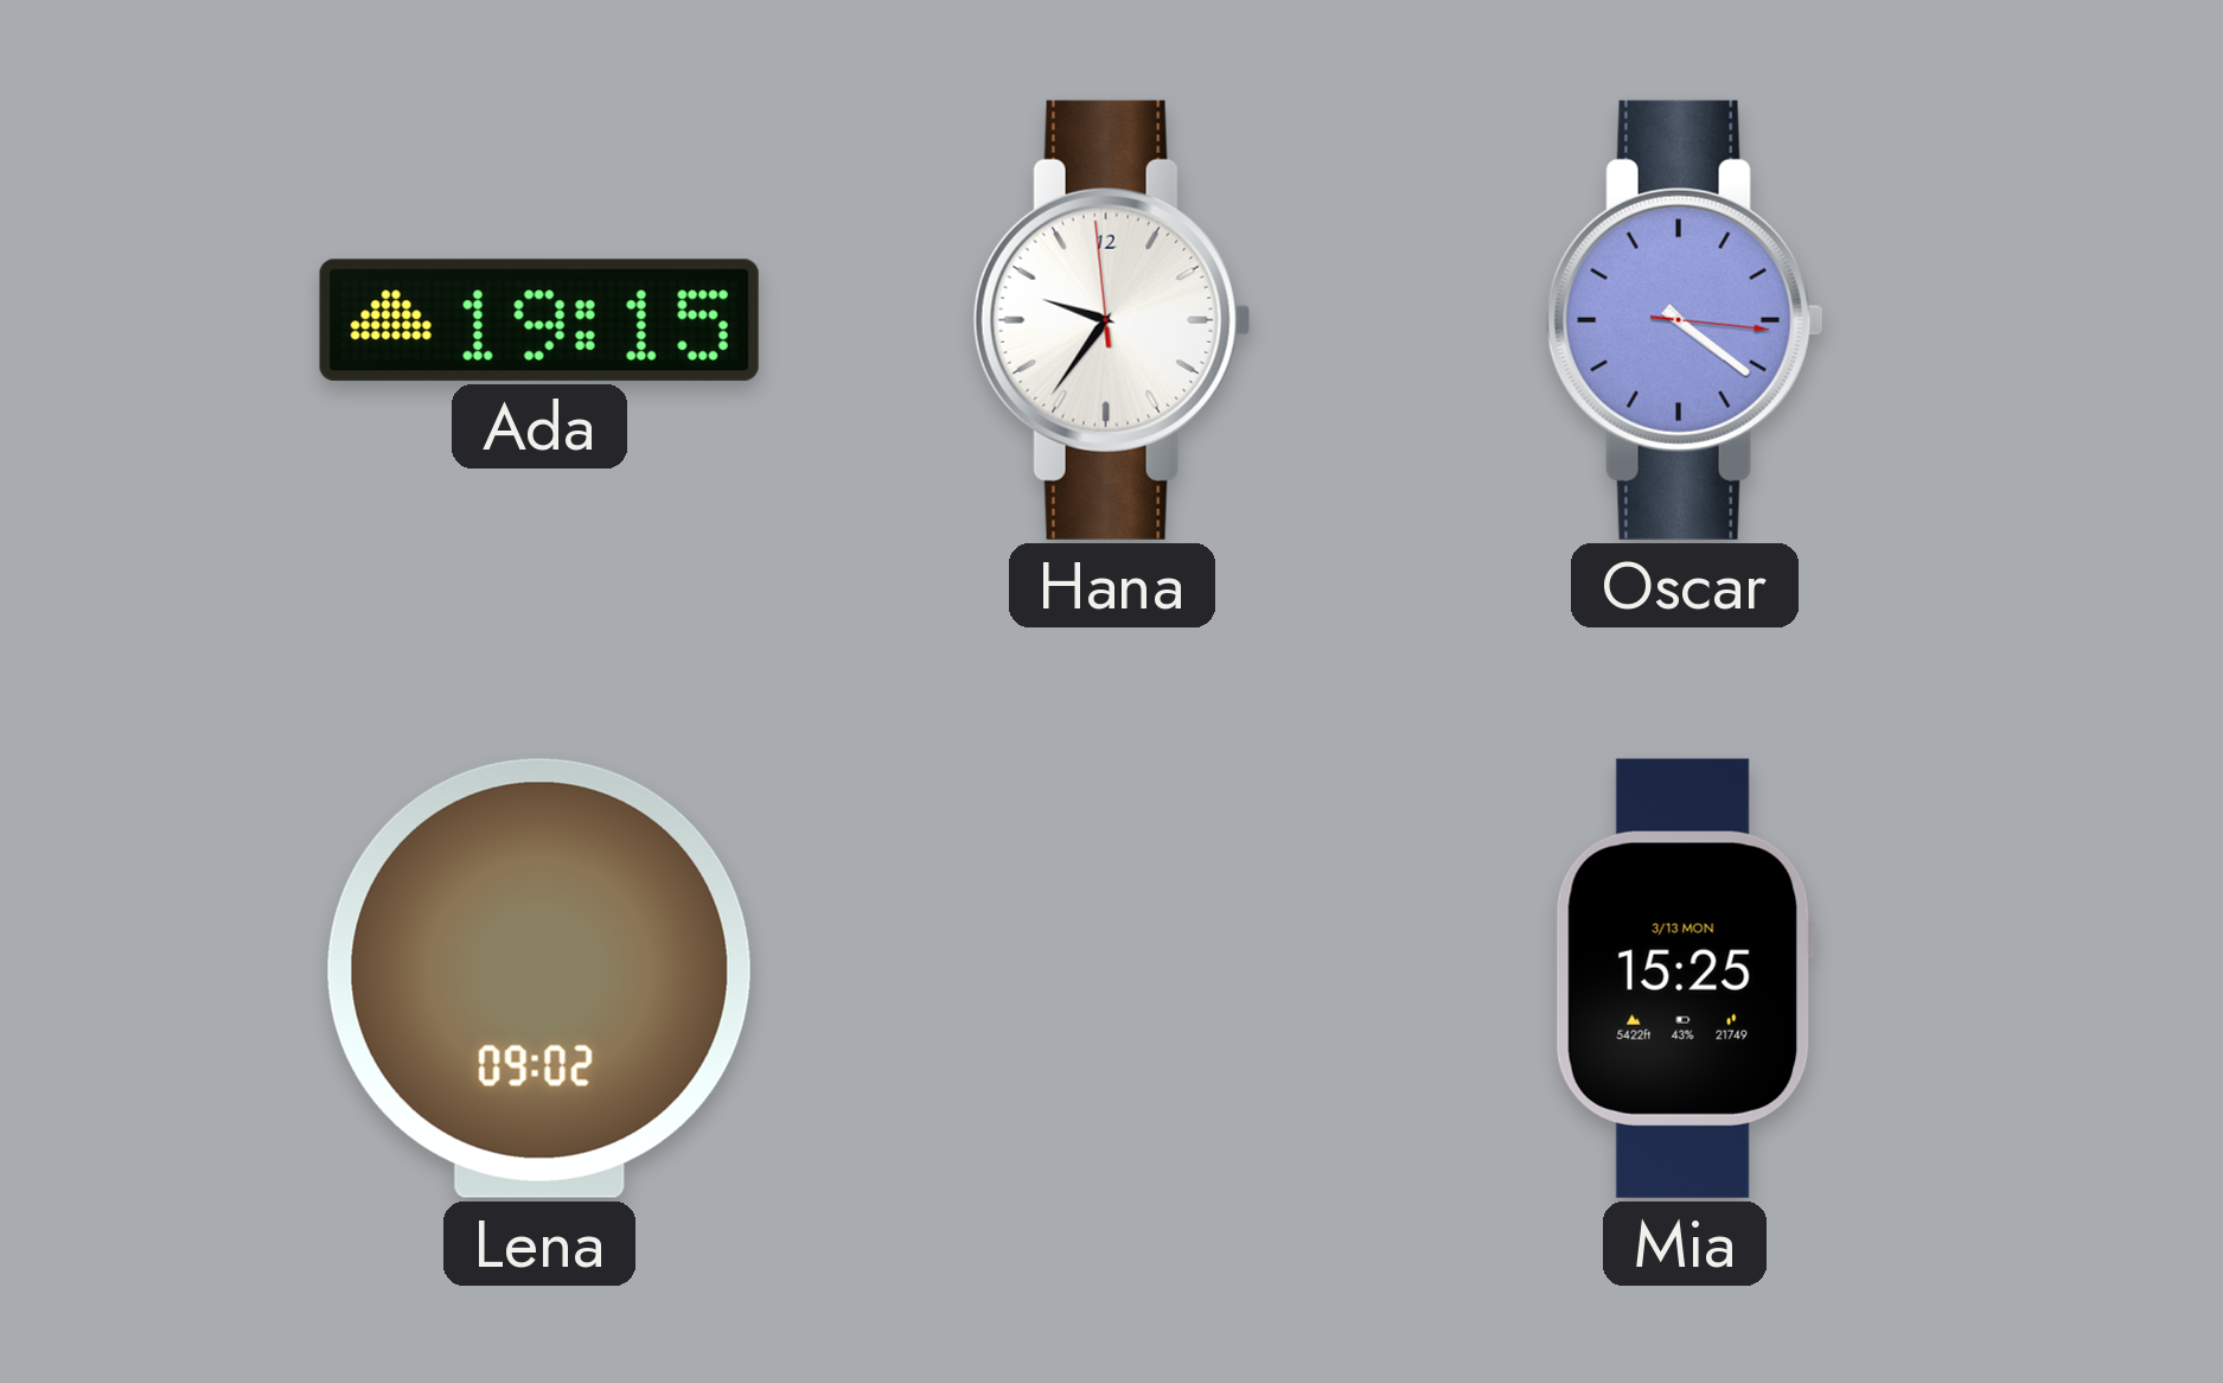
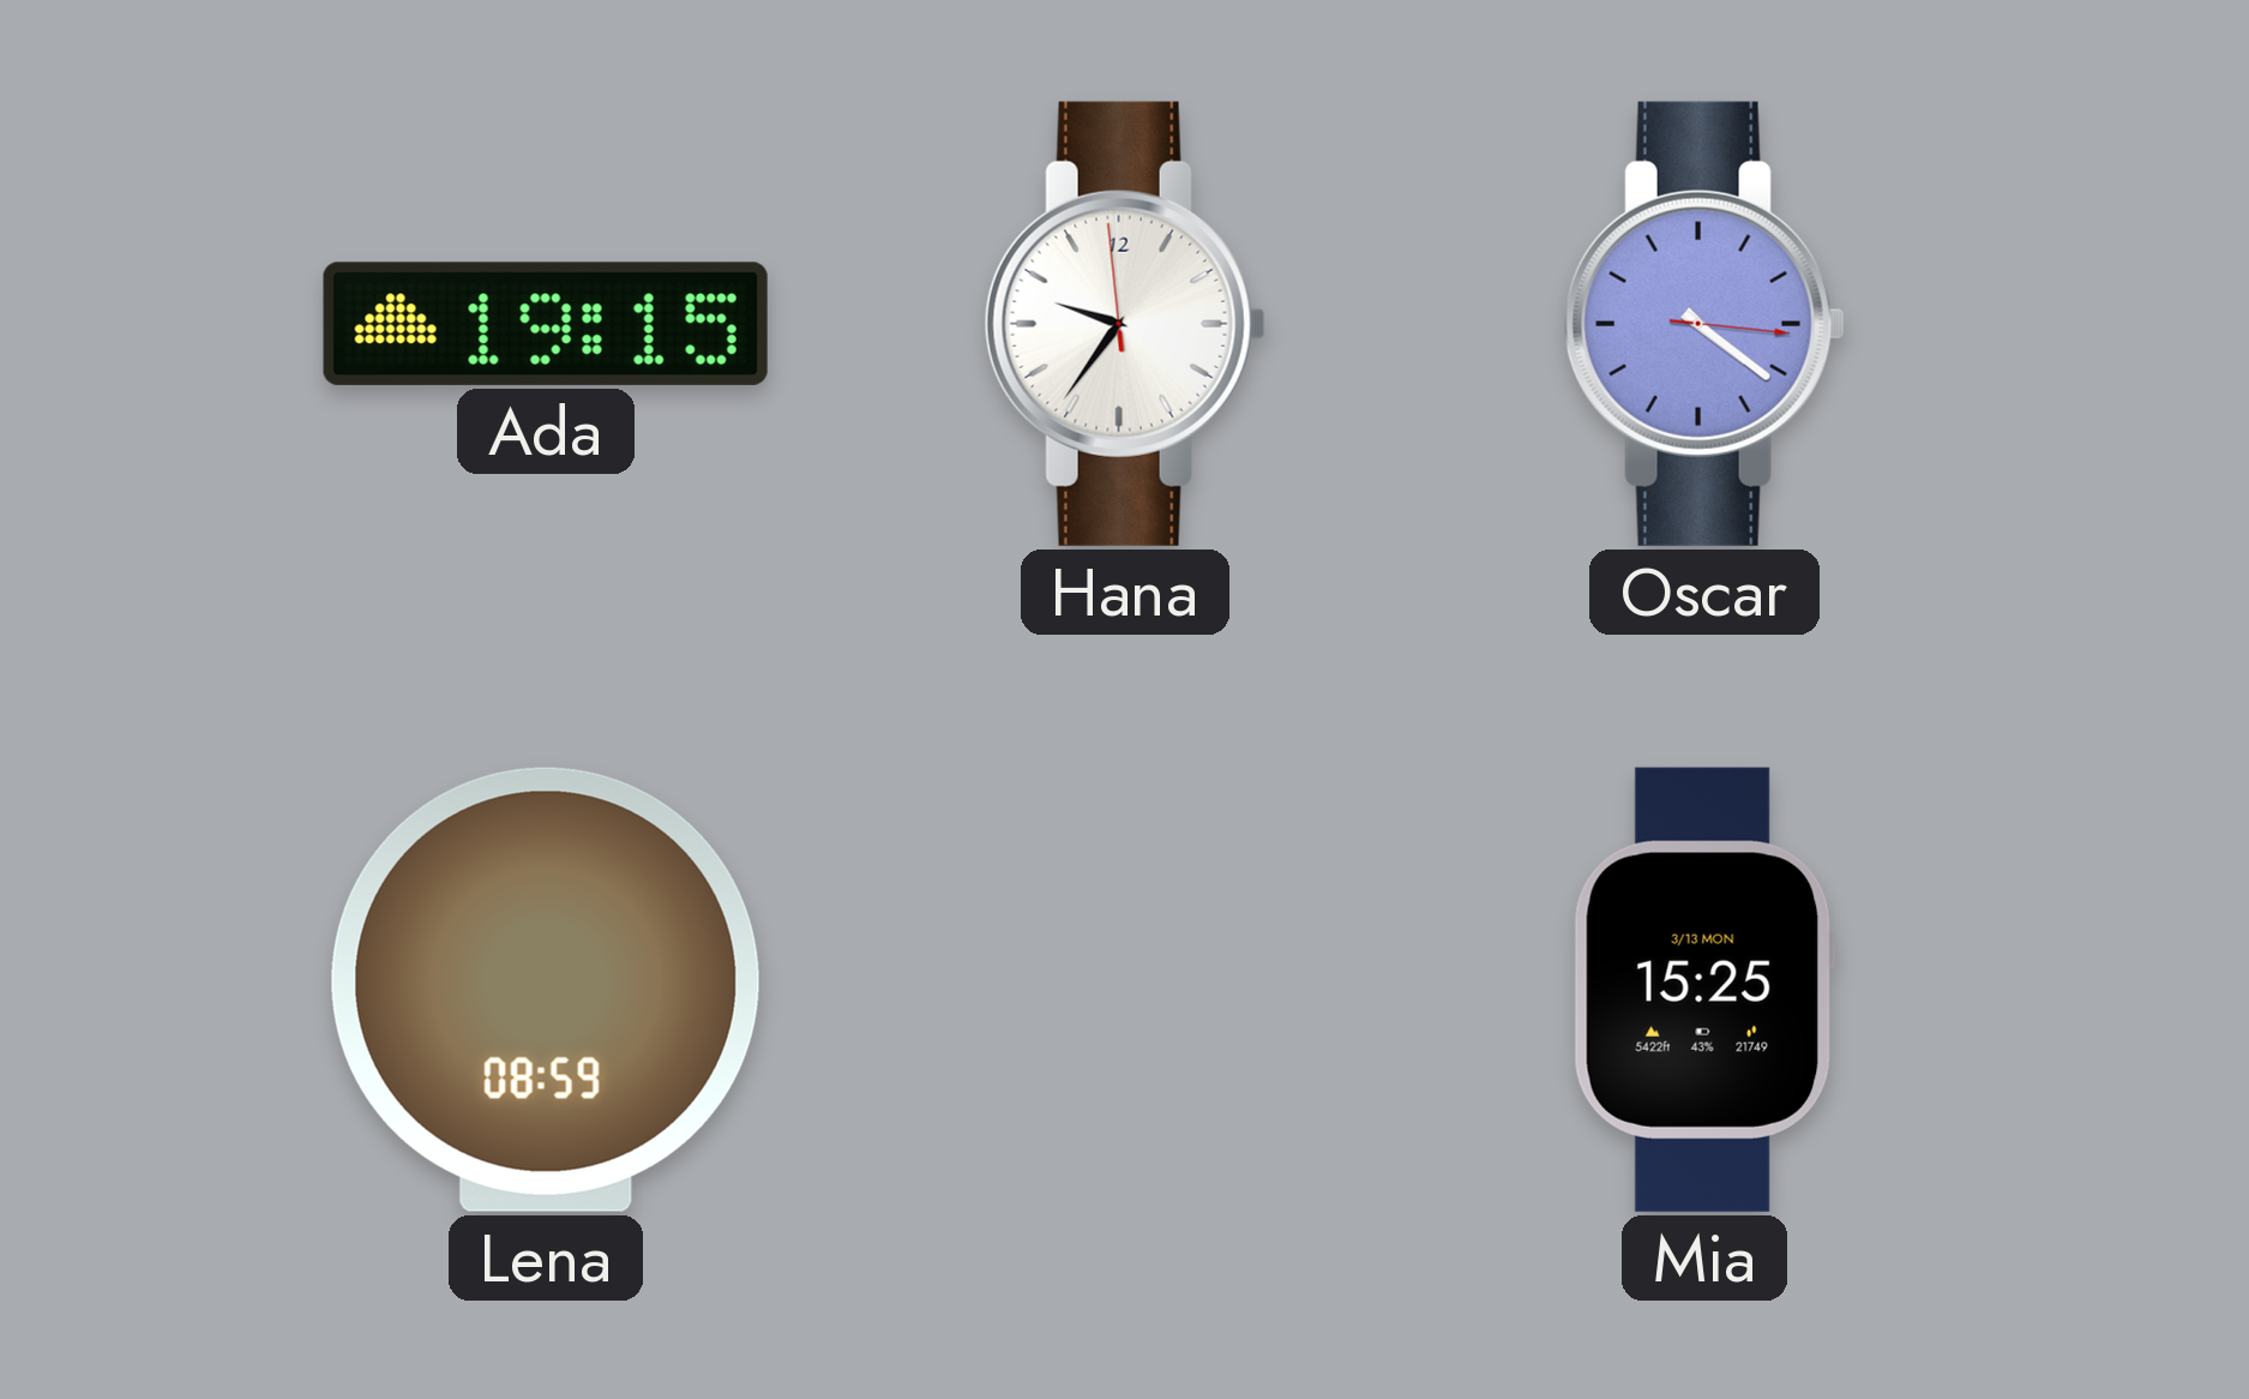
Lena: 09:02 -> 08:59 (546, 990)
